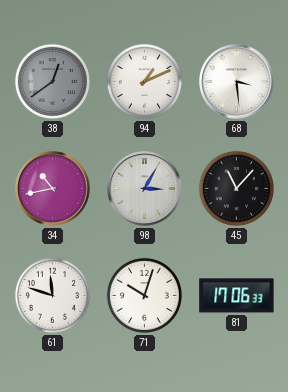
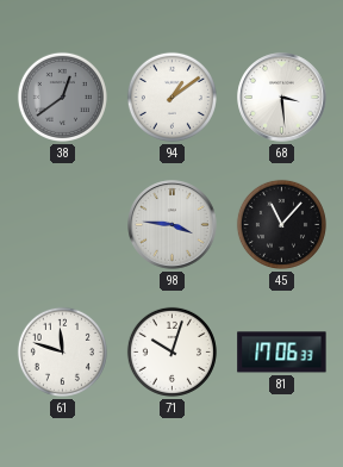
94: 1:11 -> 1:09 (171, 96)
34: 10:43 -> none (53, 189)
98: 3:05 -> 3:46 (173, 225)
